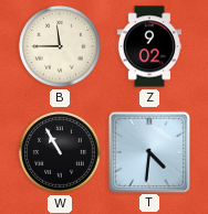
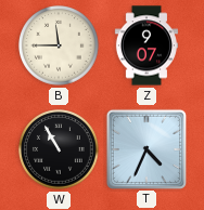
Z: 9:02 -> 9:07 (145, 45)
T: 4:31 -> 4:34 (145, 148)
